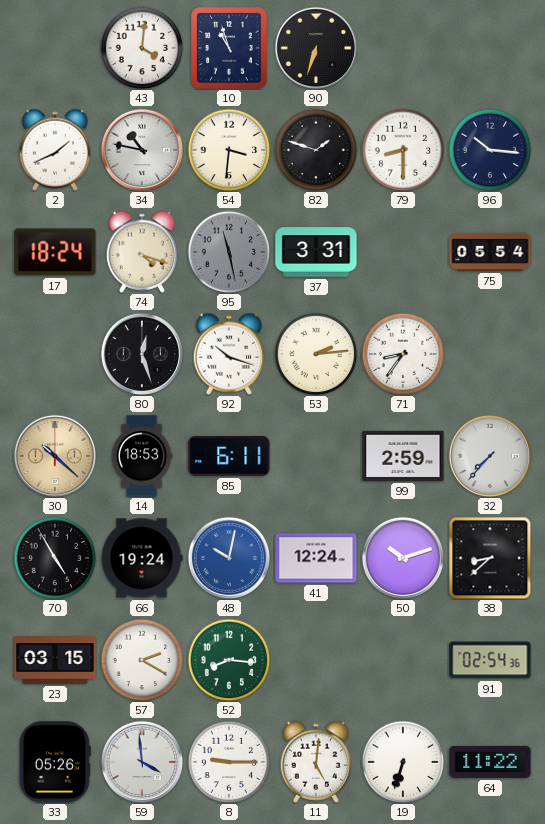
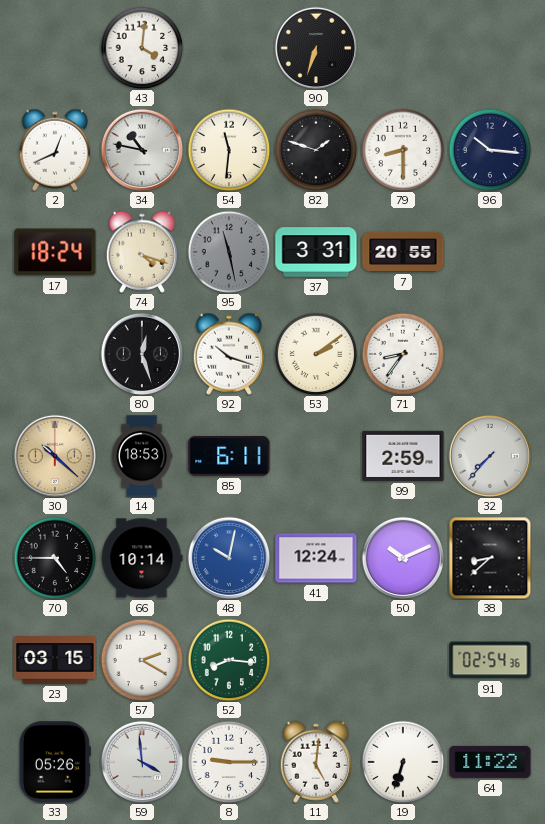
10: 10:57 -> none (229, 48)
2: 1:41 -> 12:41 (55, 150)
54: 3:31 -> 11:31 (229, 150)
7: none -> 20:55 (403, 252)
75: 05:54 -> none (490, 252)
53: 2:14 -> 2:09 (316, 354)
70: 4:55 -> 4:45 (55, 558)
66: 19:24 -> 10:14 (142, 558)
50: 10:12 -> 10:11 (402, 557)
